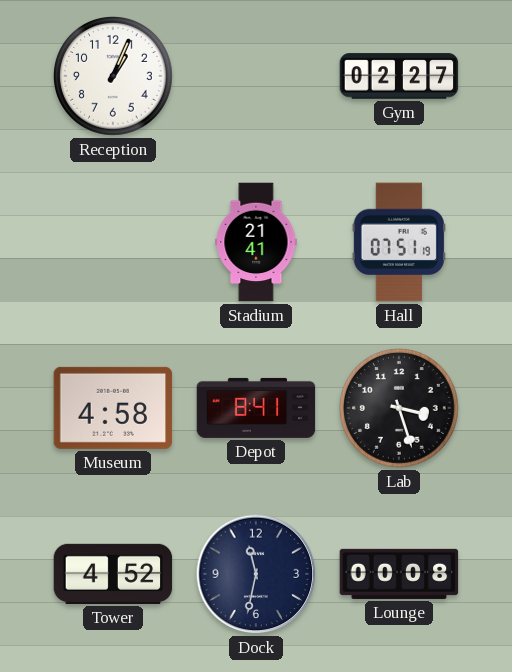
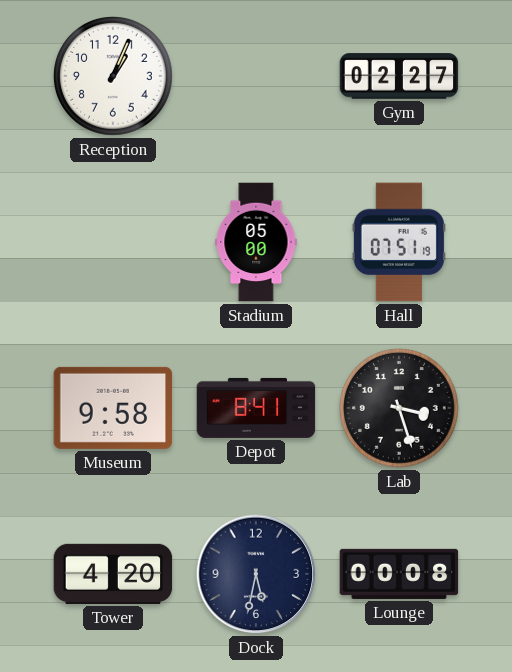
Stadium: 21:41 -> 05:00 (256, 242)
Museum: 4:58 -> 9:58 (113, 408)
Tower: 4:52 -> 4:20 (113, 574)
Dock: 11:32 -> 5:32 (256, 574)
